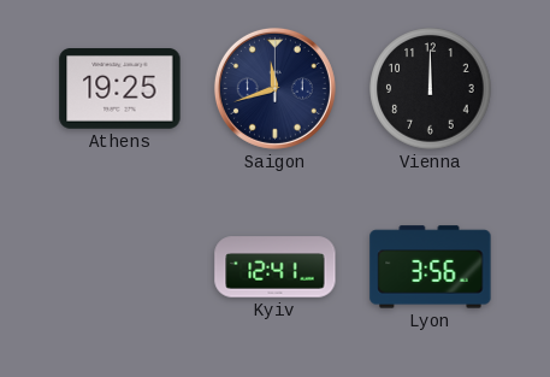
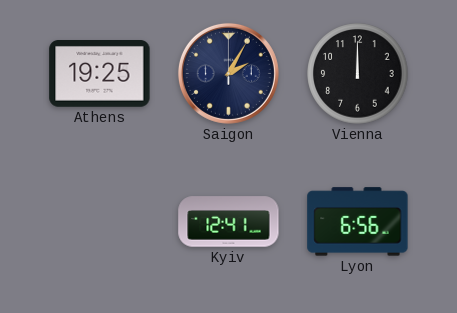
Saigon: 11:42 -> 2:05 (228, 73)
Lyon: 3:56 -> 6:56 (358, 222)
